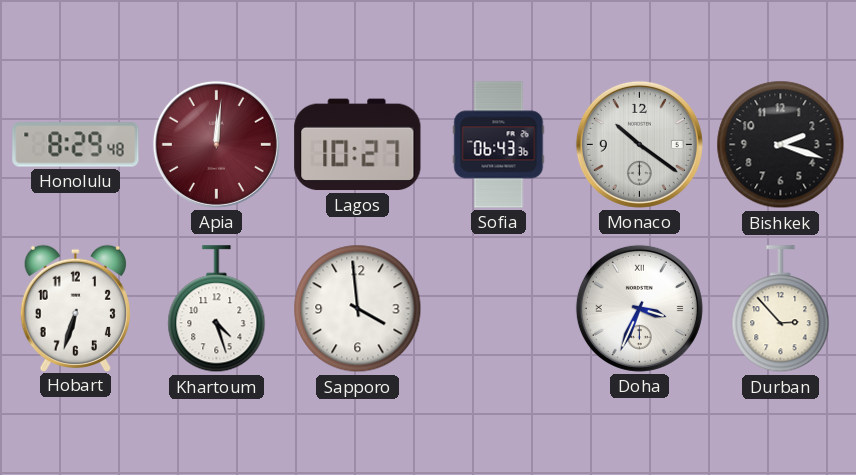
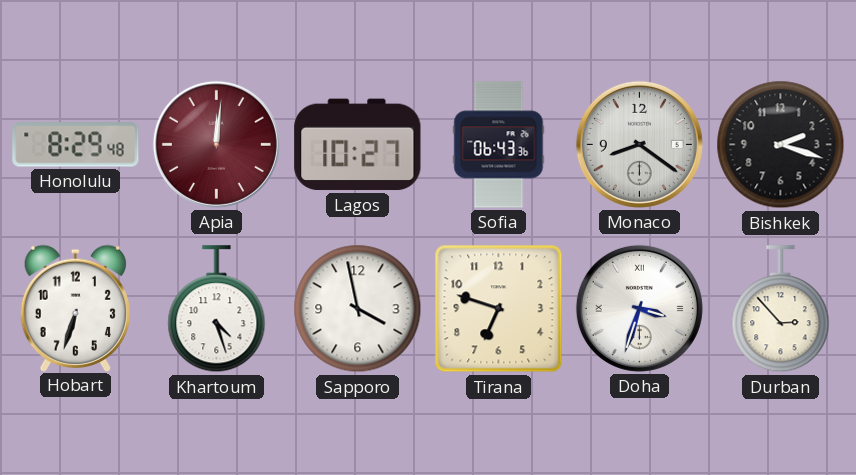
Monaco: 10:21 -> 8:21 (639, 144)
Sapporo: 3:59 -> 3:58 (358, 309)
Tirana: none -> 6:48 (499, 309)
Doha: 3:34 -> 3:33 (639, 308)
